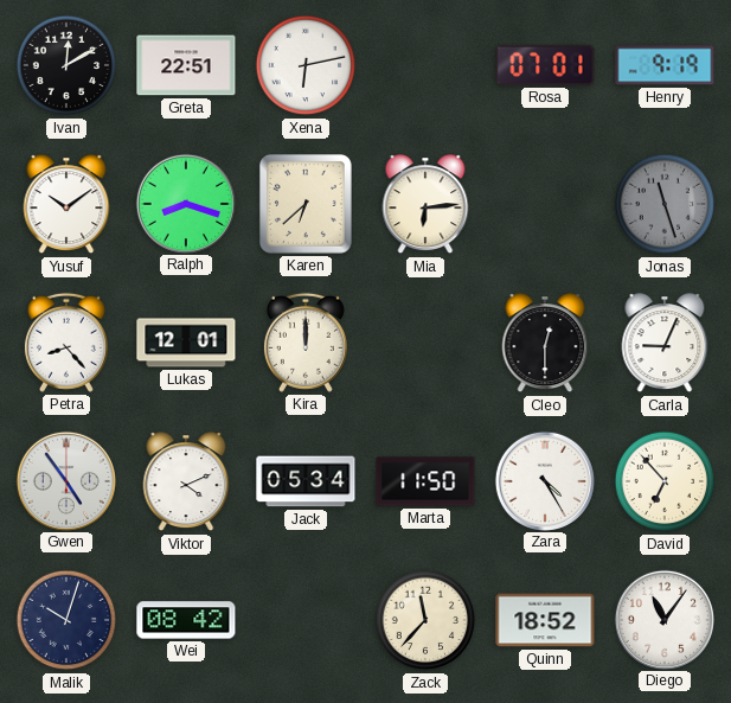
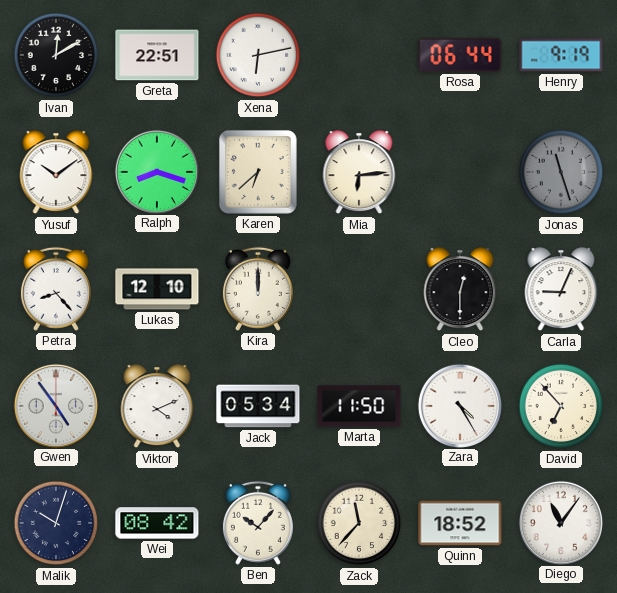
Rosa: 07:01 -> 06:44 (460, 55)
Lukas: 12:01 -> 12:10 (157, 289)
Ben: none -> 10:07 (258, 523)
